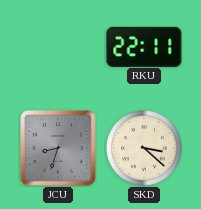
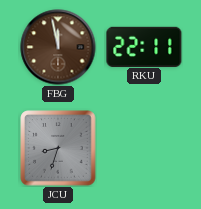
FBG: none -> 11:58 (58, 47)
SKD: 3:22 -> none (144, 148)
